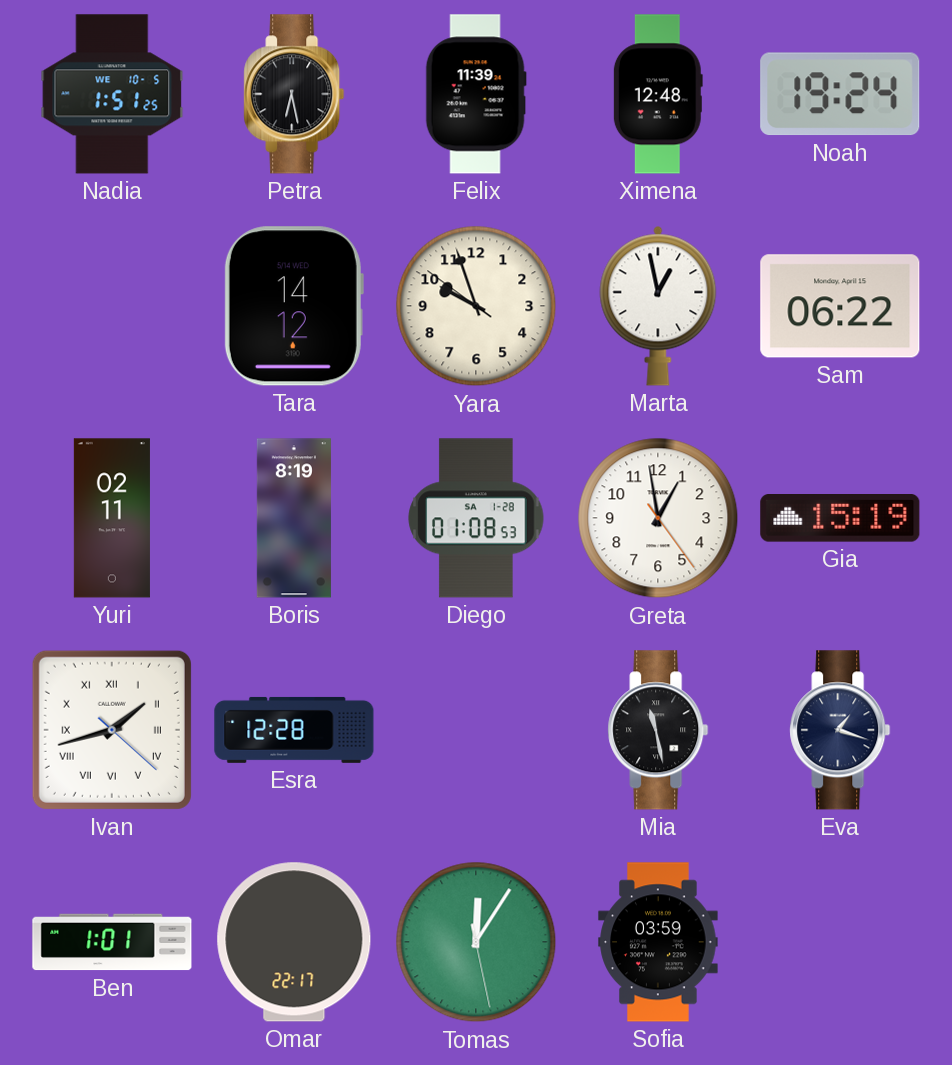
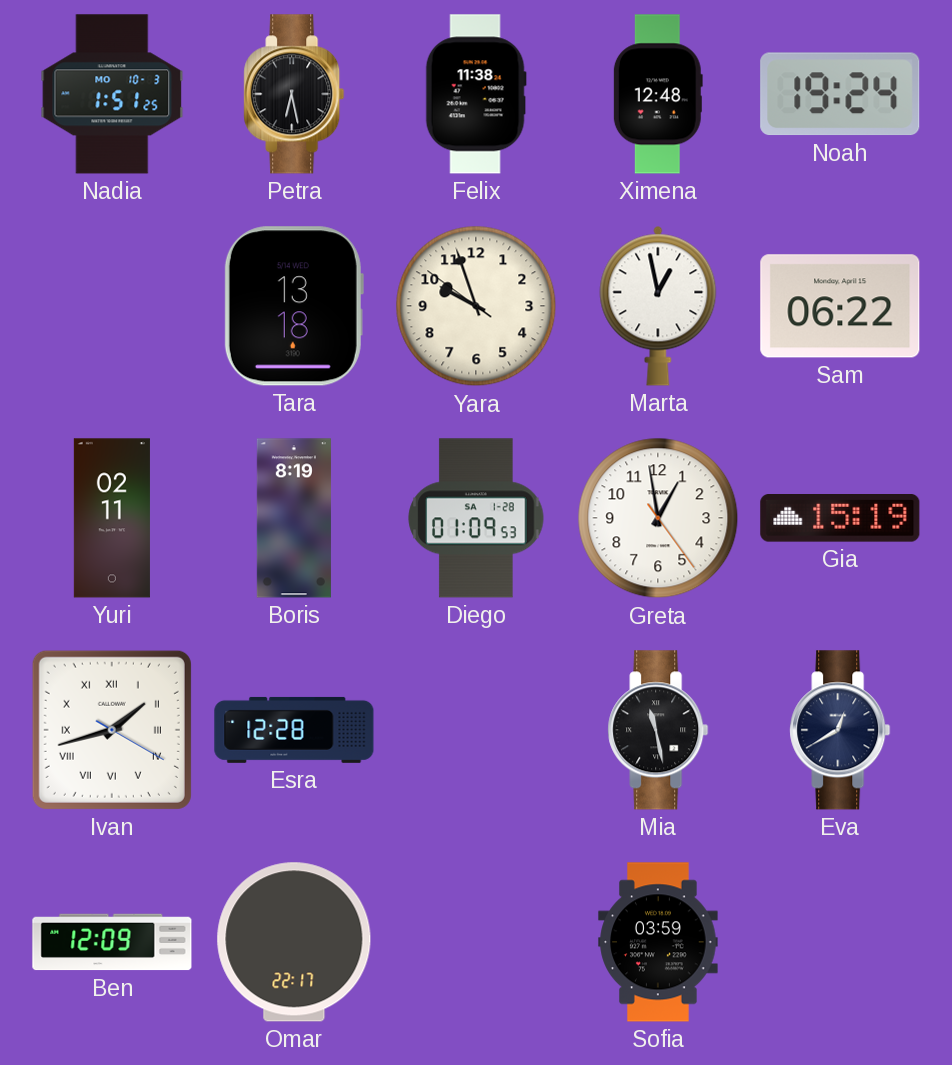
Nadia date: WE 10-5 -> MO 10-3 (112, 94)
Felix: 11:39 -> 11:38 (476, 94)
Tara: 14:12 -> 13:18 (294, 306)
Diego: 01:08 -> 01:09 (476, 518)
Ivan: 1:42:22 -> 1:42:20 (112, 730)
Eva: 1:18 -> 12:40 (840, 730)
Ben: 1:01 -> 12:09 (112, 942)
Tomas: 12:05 -> none (476, 942)
